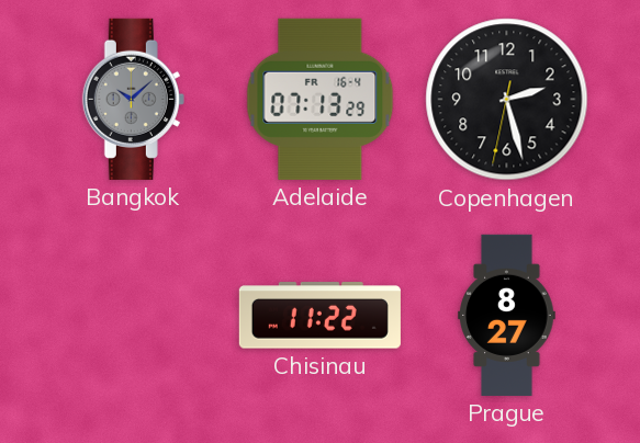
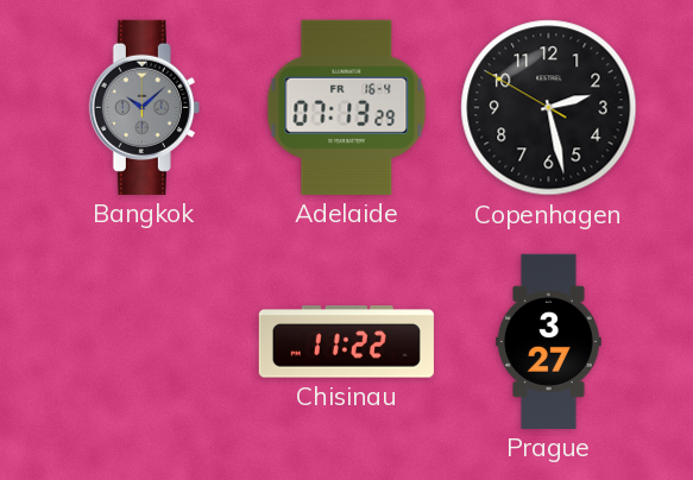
Copenhagen: 2:27:32 -> 2:27:50 (549, 108)
Prague: 8:27 -> 3:27 (549, 341)
